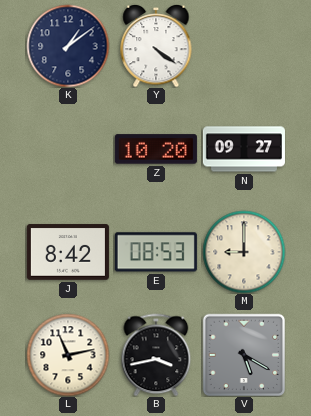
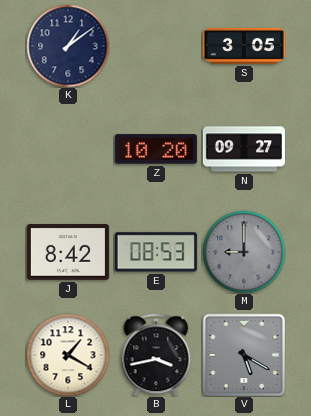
Y: 4:21 -> none (156, 46)
S: none -> 3:05 (244, 46)
M dial: cream -> grey (244, 252)
L: 11:13 -> 1:20 (68, 355)
